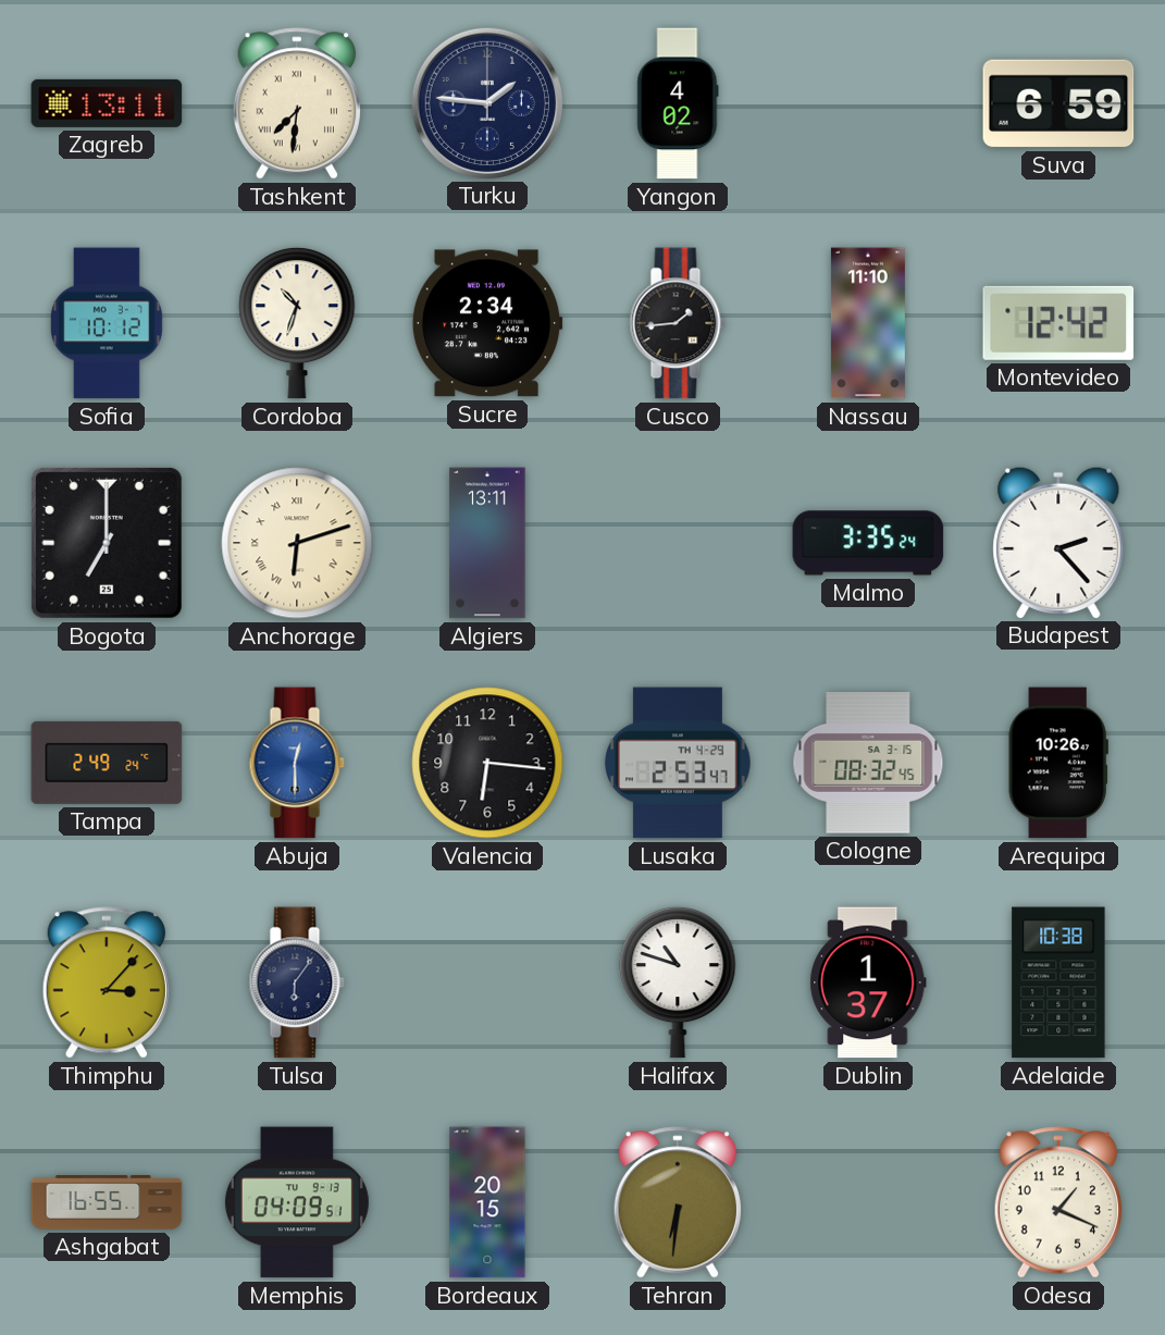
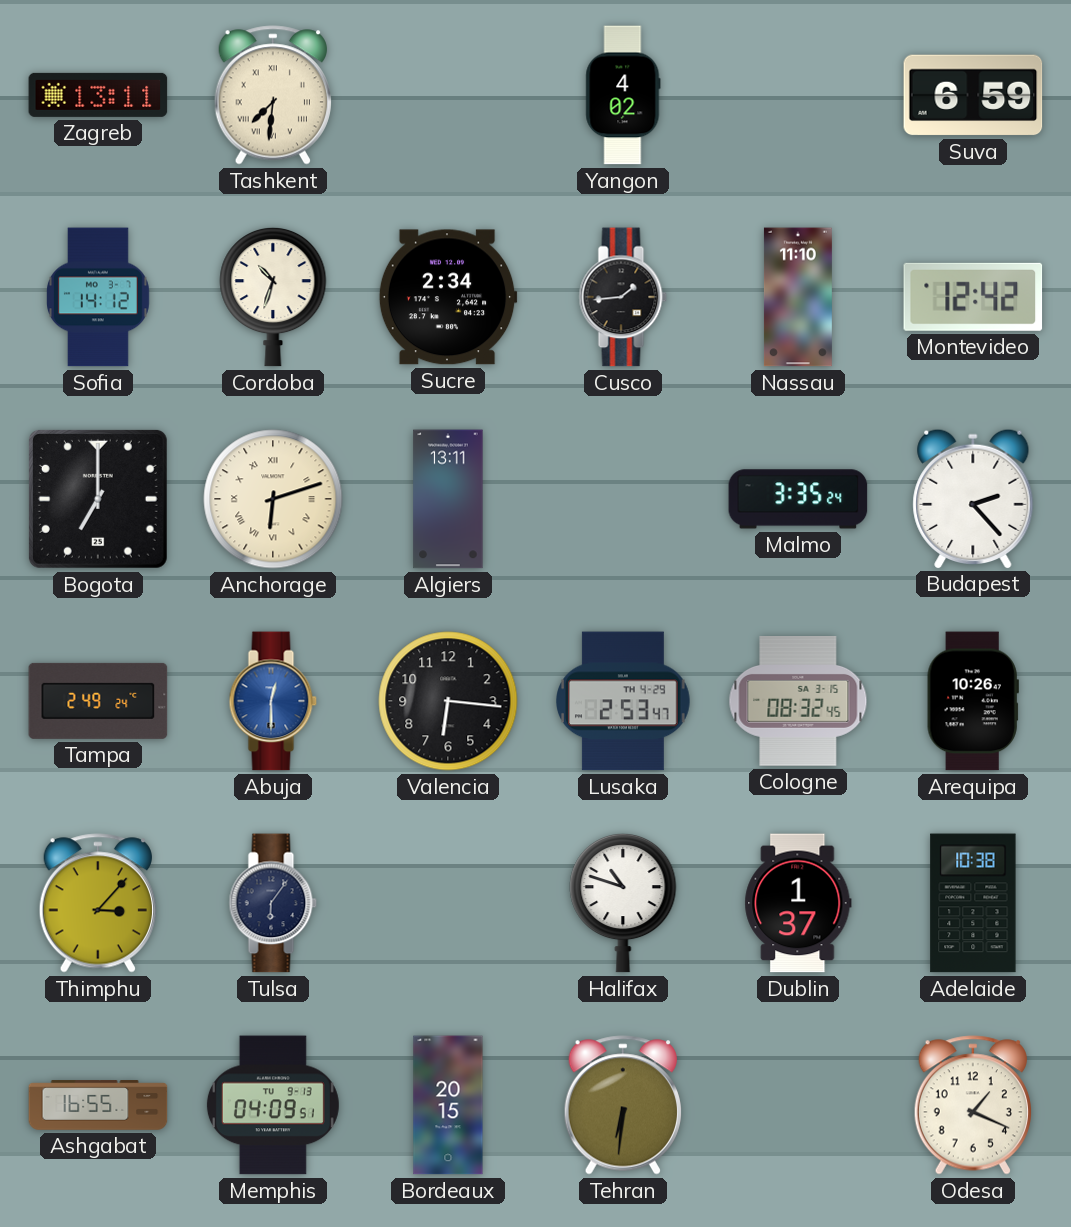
Turku: 1:46 -> none (486, 102)
Sofia: 10:12 -> 14:12 (99, 297)
